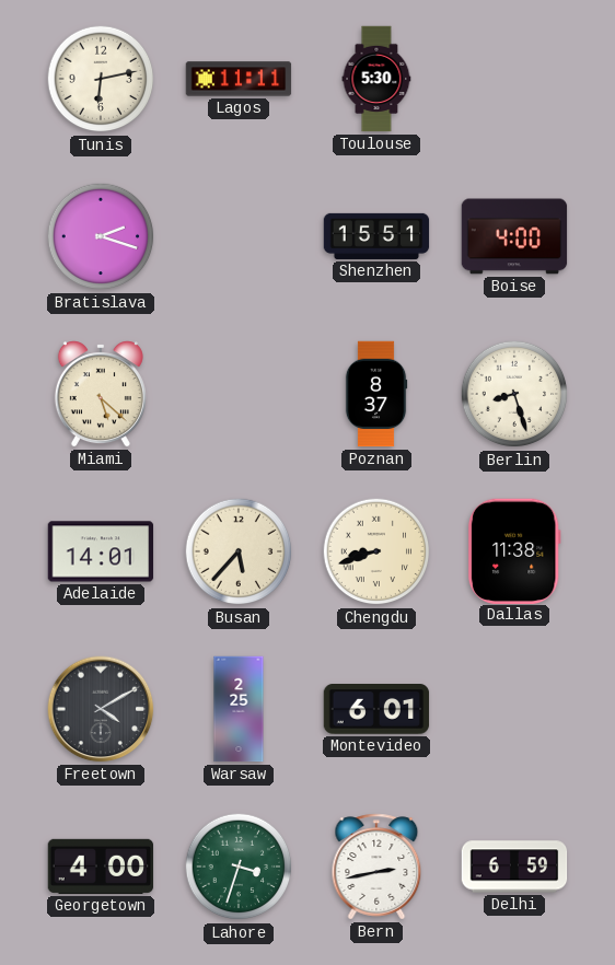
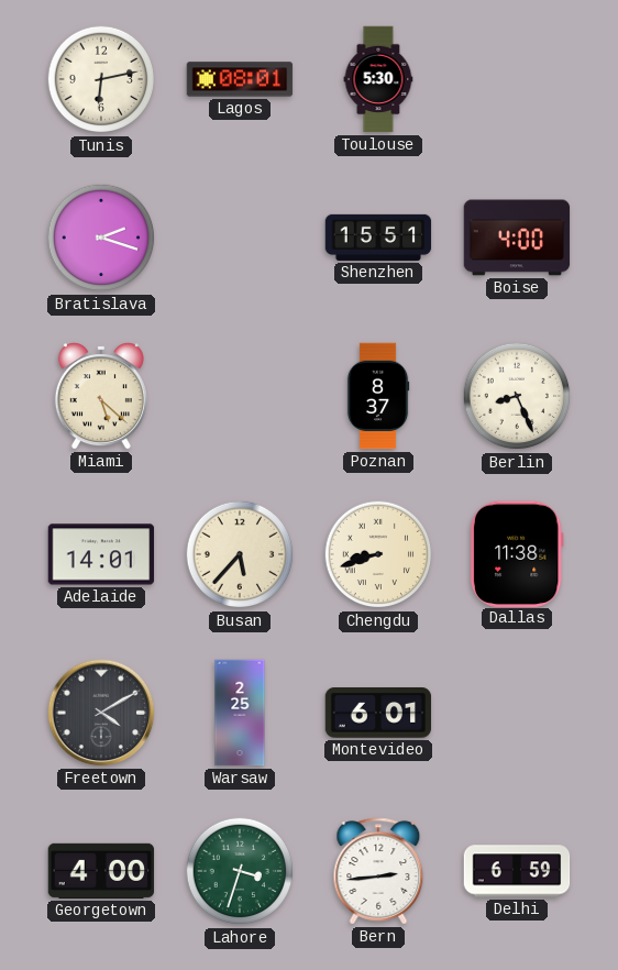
Lagos: 11:11 -> 08:01 (240, 79)
Berlin: 8:27 -> 8:26 (517, 396)
Bern: 2:43 -> 2:44 (378, 871)
